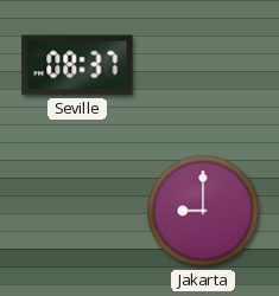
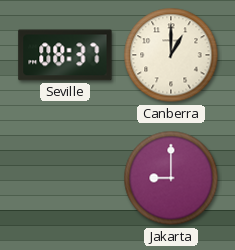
Canberra: none -> 1:00 (171, 55)
